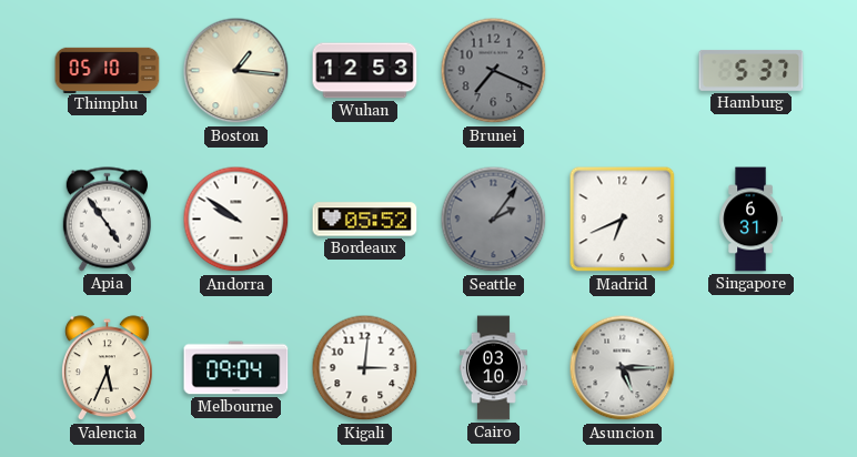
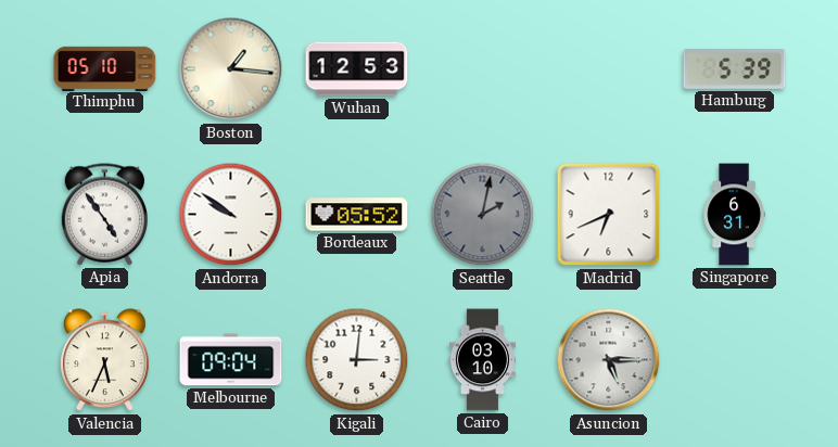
Brunei: 7:19 -> none (494, 71)
Hamburg: 5:37 -> 5:39 (735, 68)
Seattle: 2:06 -> 2:02 (483, 215)
